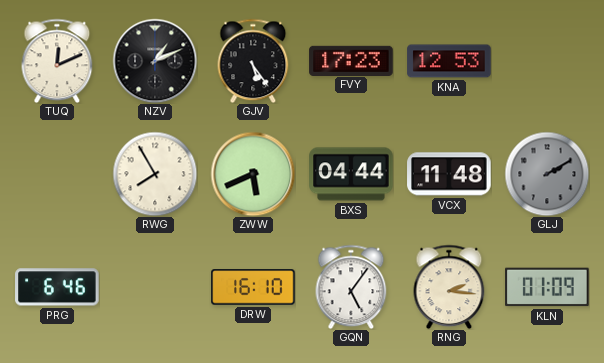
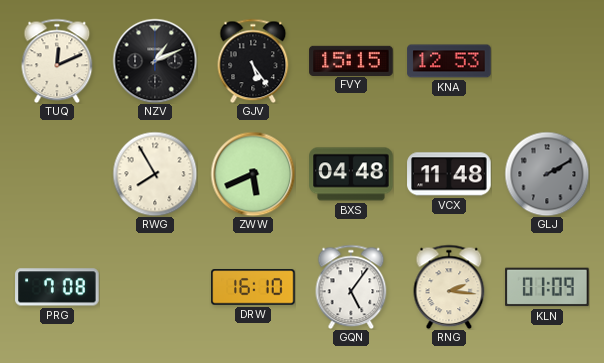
FVY: 17:23 -> 15:15 (351, 60)
BXS: 04:44 -> 04:48 (351, 174)
PRG: 6:46 -> 7:08 (57, 287)
